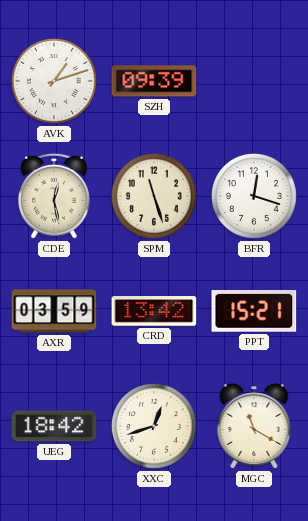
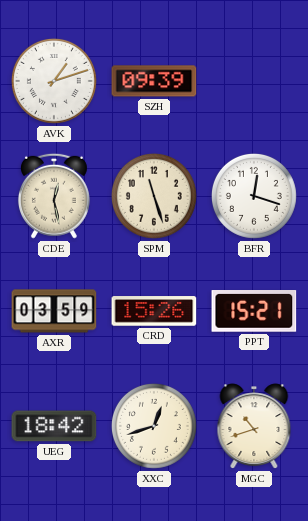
CRD: 13:42 -> 15:26 (154, 311)
MGC: 11:20 -> 10:42 (254, 426)
